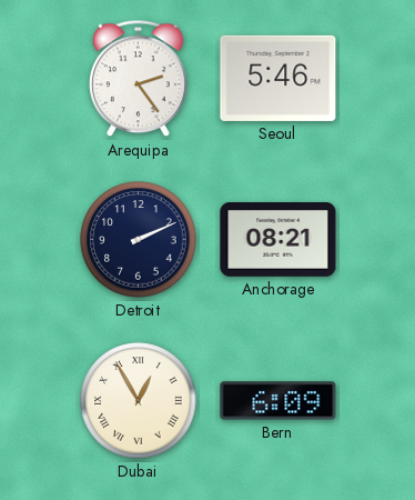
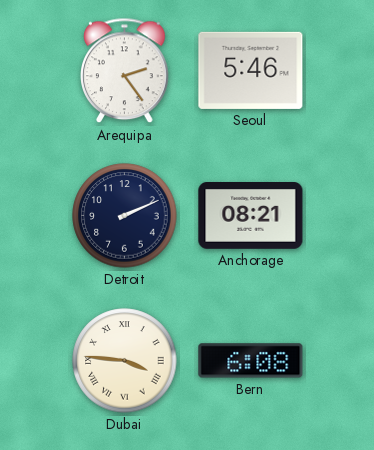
Dubai: 12:55 -> 3:46 (125, 361)
Bern: 6:09 -> 6:08 (251, 361)
